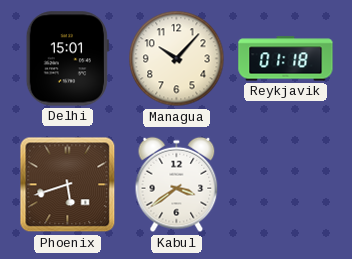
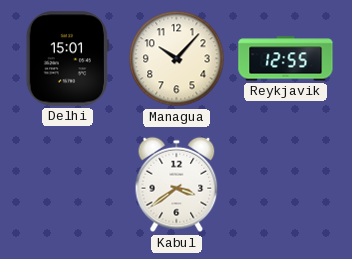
Reykjavik: 01:18 -> 12:55 (286, 59)
Phoenix: 5:42 -> none (68, 185)
